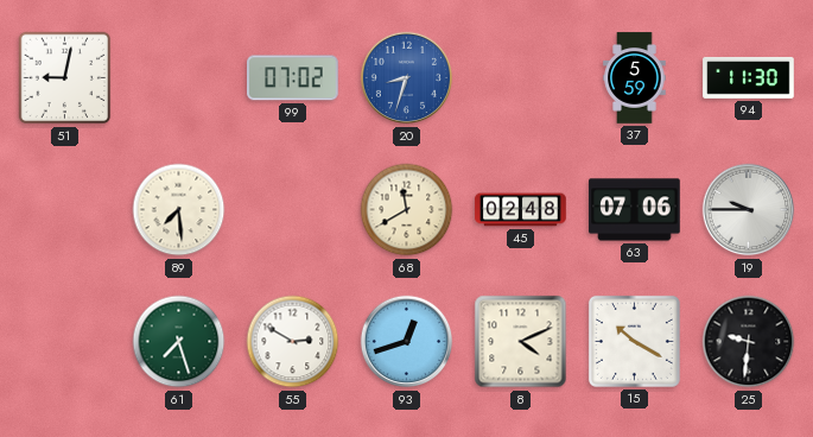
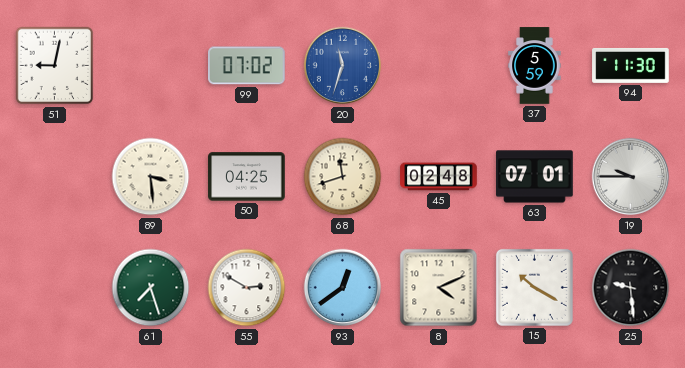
20: 8:33 -> 11:33 (343, 66)
89: 7:29 -> 3:29 (151, 177)
50: none -> 04:25 (247, 177)
68: 11:40 -> 11:42 (343, 177)
63: 07:06 -> 07:01 (535, 177)
93: 12:42 -> 12:39 (343, 288)
25: 9:31 -> 9:29 (631, 288)
